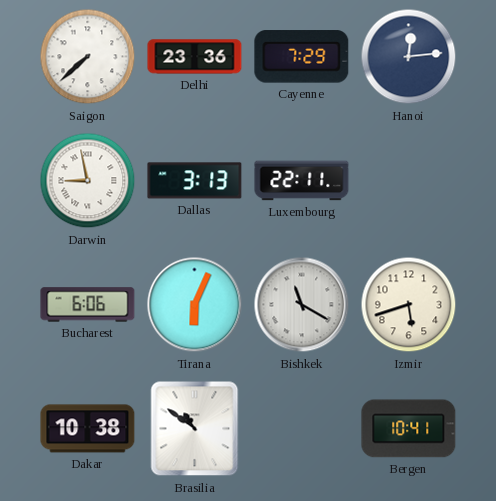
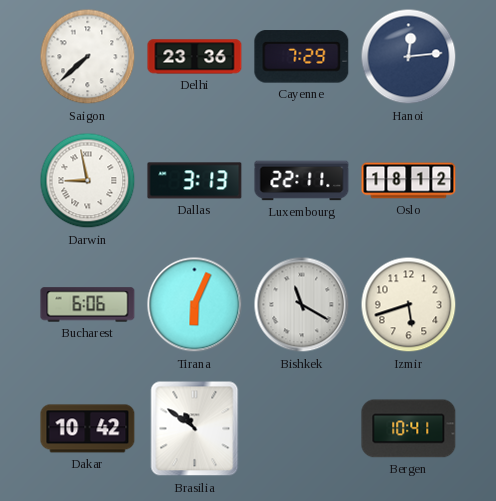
Oslo: none -> 18:12 (409, 181)
Dakar: 10:38 -> 10:42 (88, 429)
